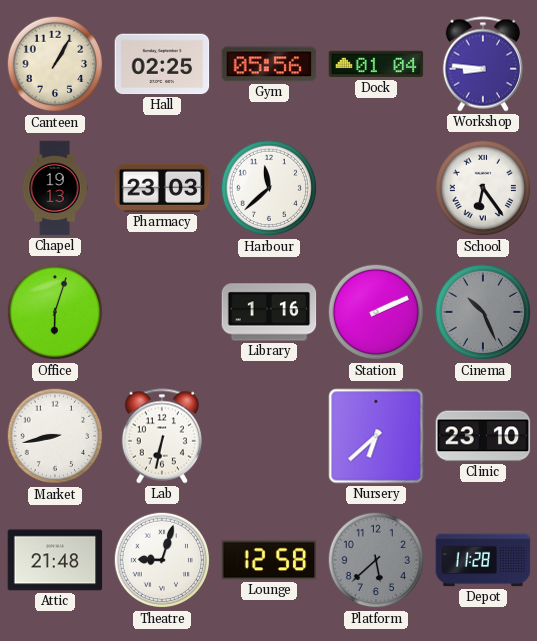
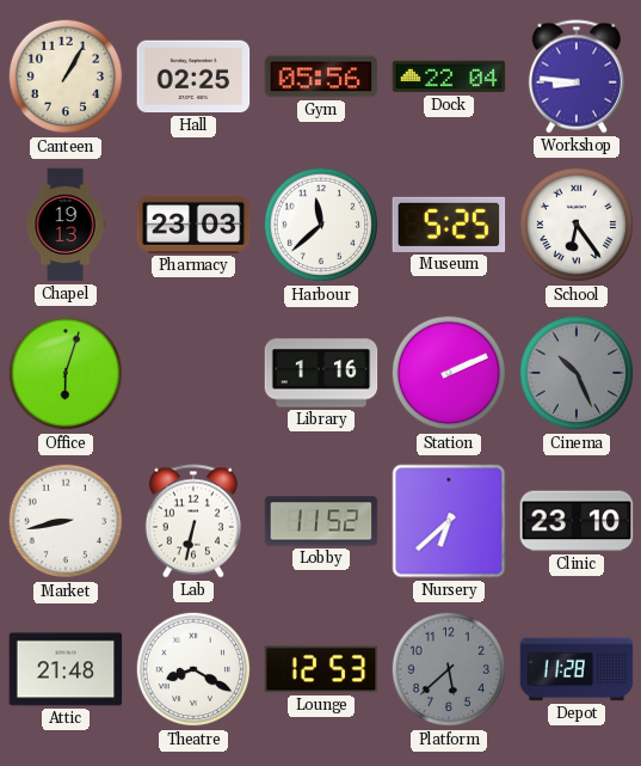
Dock: 01:04 -> 22:04 (449, 76)
Museum: none -> 5:25 (449, 225)
Lobby: none -> 11:52 (321, 521)
Theatre: 9:03 -> 8:20 (193, 669)
Lounge: 12:58 -> 12:53 (321, 669)
